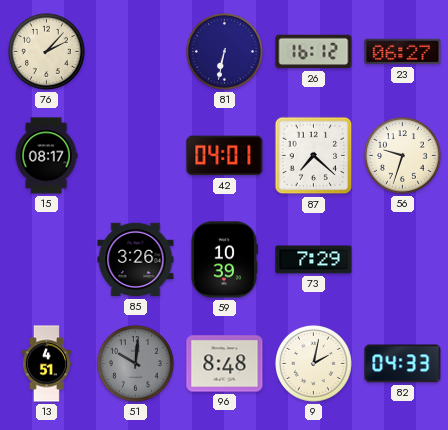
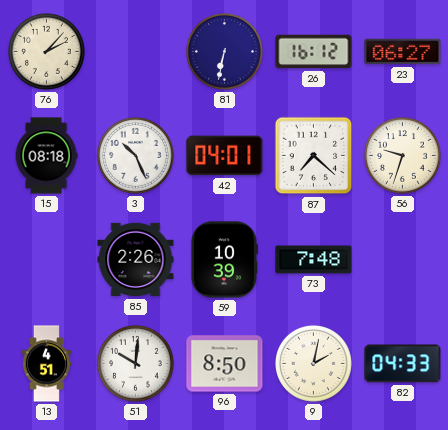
15: 08:17 -> 08:18 (46, 156)
3: none -> 10:26 (136, 156)
85: 3:26 -> 2:26 (136, 260)
73: 7:29 -> 7:48 (314, 260)
51 dial: grey -> white (136, 364)
96: 8:48 -> 8:50 (225, 364)
